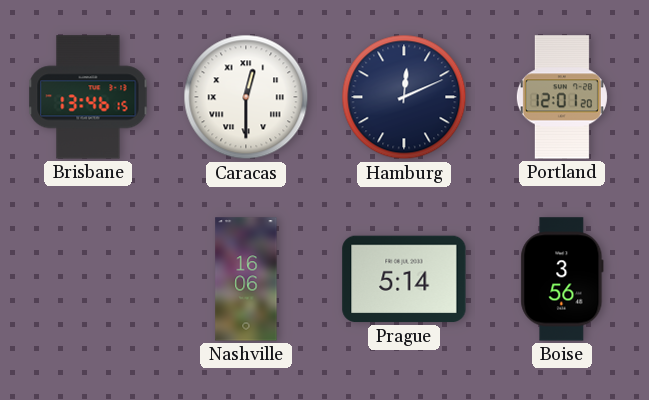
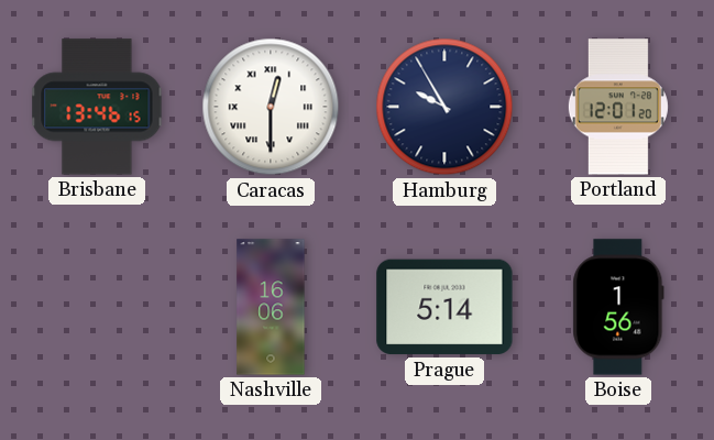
Hamburg: 12:11 -> 9:55 (444, 107)
Boise: 3:56 -> 1:56 (618, 307)
